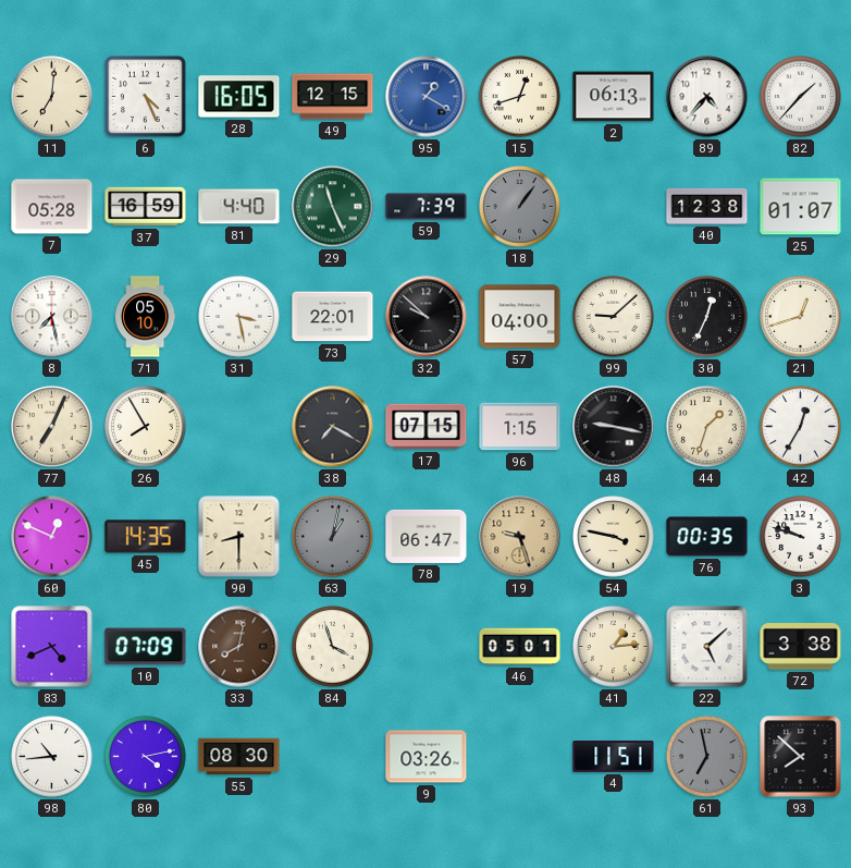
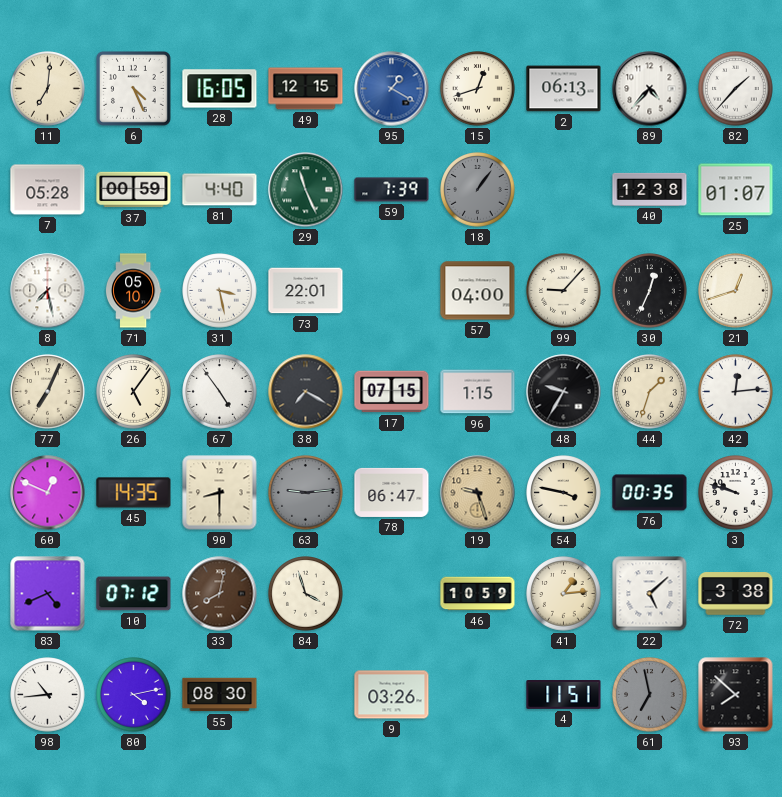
37: 16:59 -> 00:59 (134, 190)
32: 9:52 -> none (427, 317)
99: 9:08 -> 9:07 (564, 291)
26: 7:55 -> 5:06 (134, 392)
67: none -> 4:54 (220, 392)
48: 9:17 -> 9:35 (564, 392)
42: 12:35 -> 12:14 (736, 392)
63: 1:02 -> 9:14 (306, 493)
10: 07:09 -> 07:12 (134, 594)
46: 05:01 -> 10:59 (478, 594)
